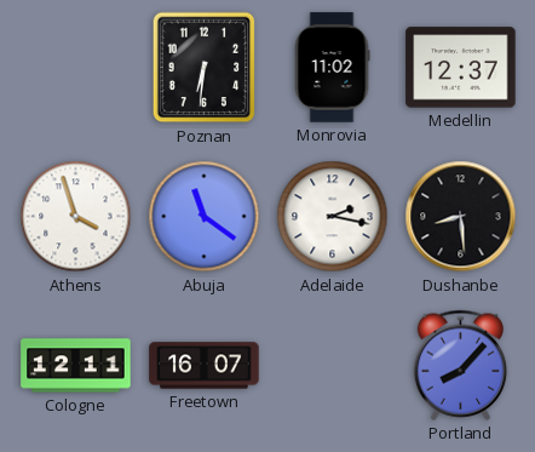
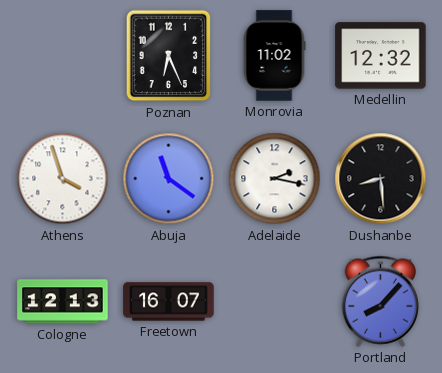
Poznan: 6:31 -> 6:26 (169, 56)
Medellin: 12:37 -> 12:32 (381, 56)
Cologne: 12:11 -> 12:13 (63, 302)
